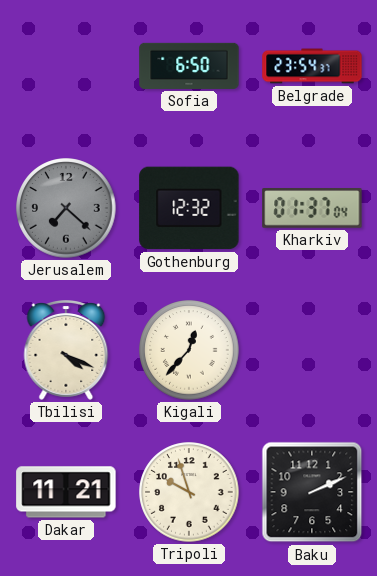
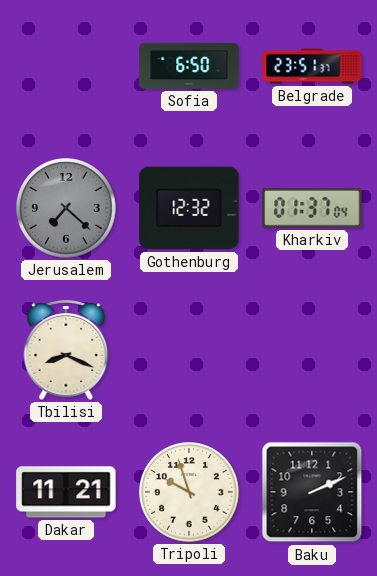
Belgrade: 23:54 -> 23:51 (312, 66)
Tbilisi: 4:19 -> 8:19 (66, 351)
Kigali: 12:37 -> none (189, 350)
